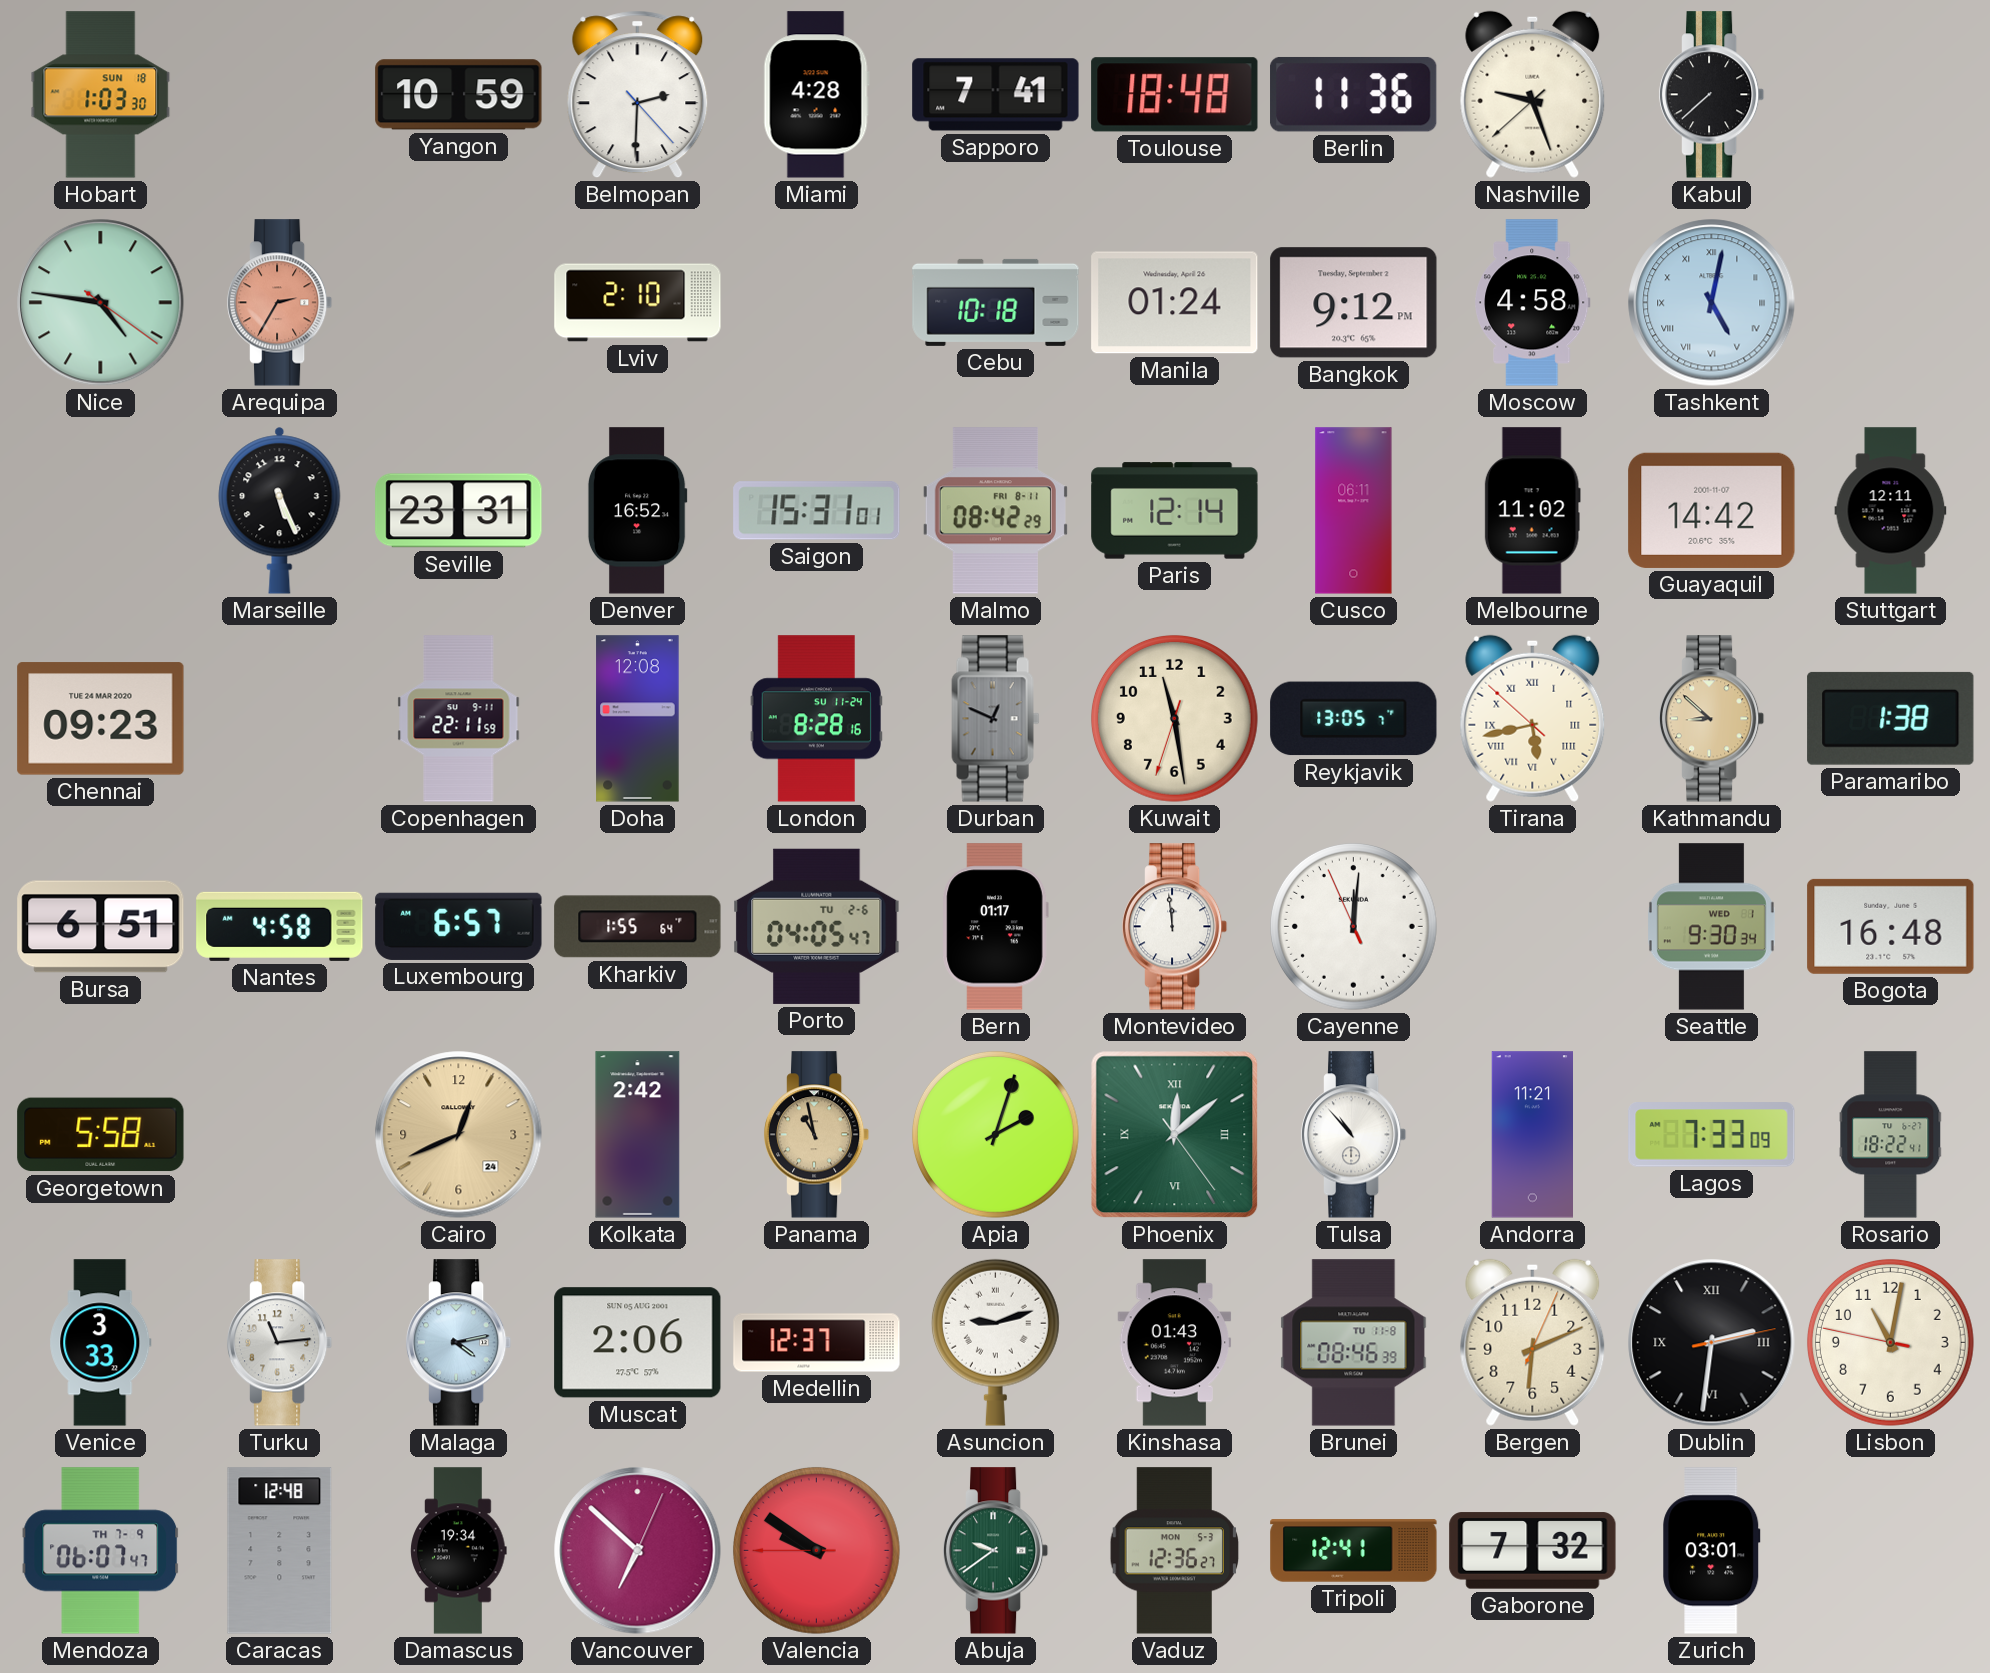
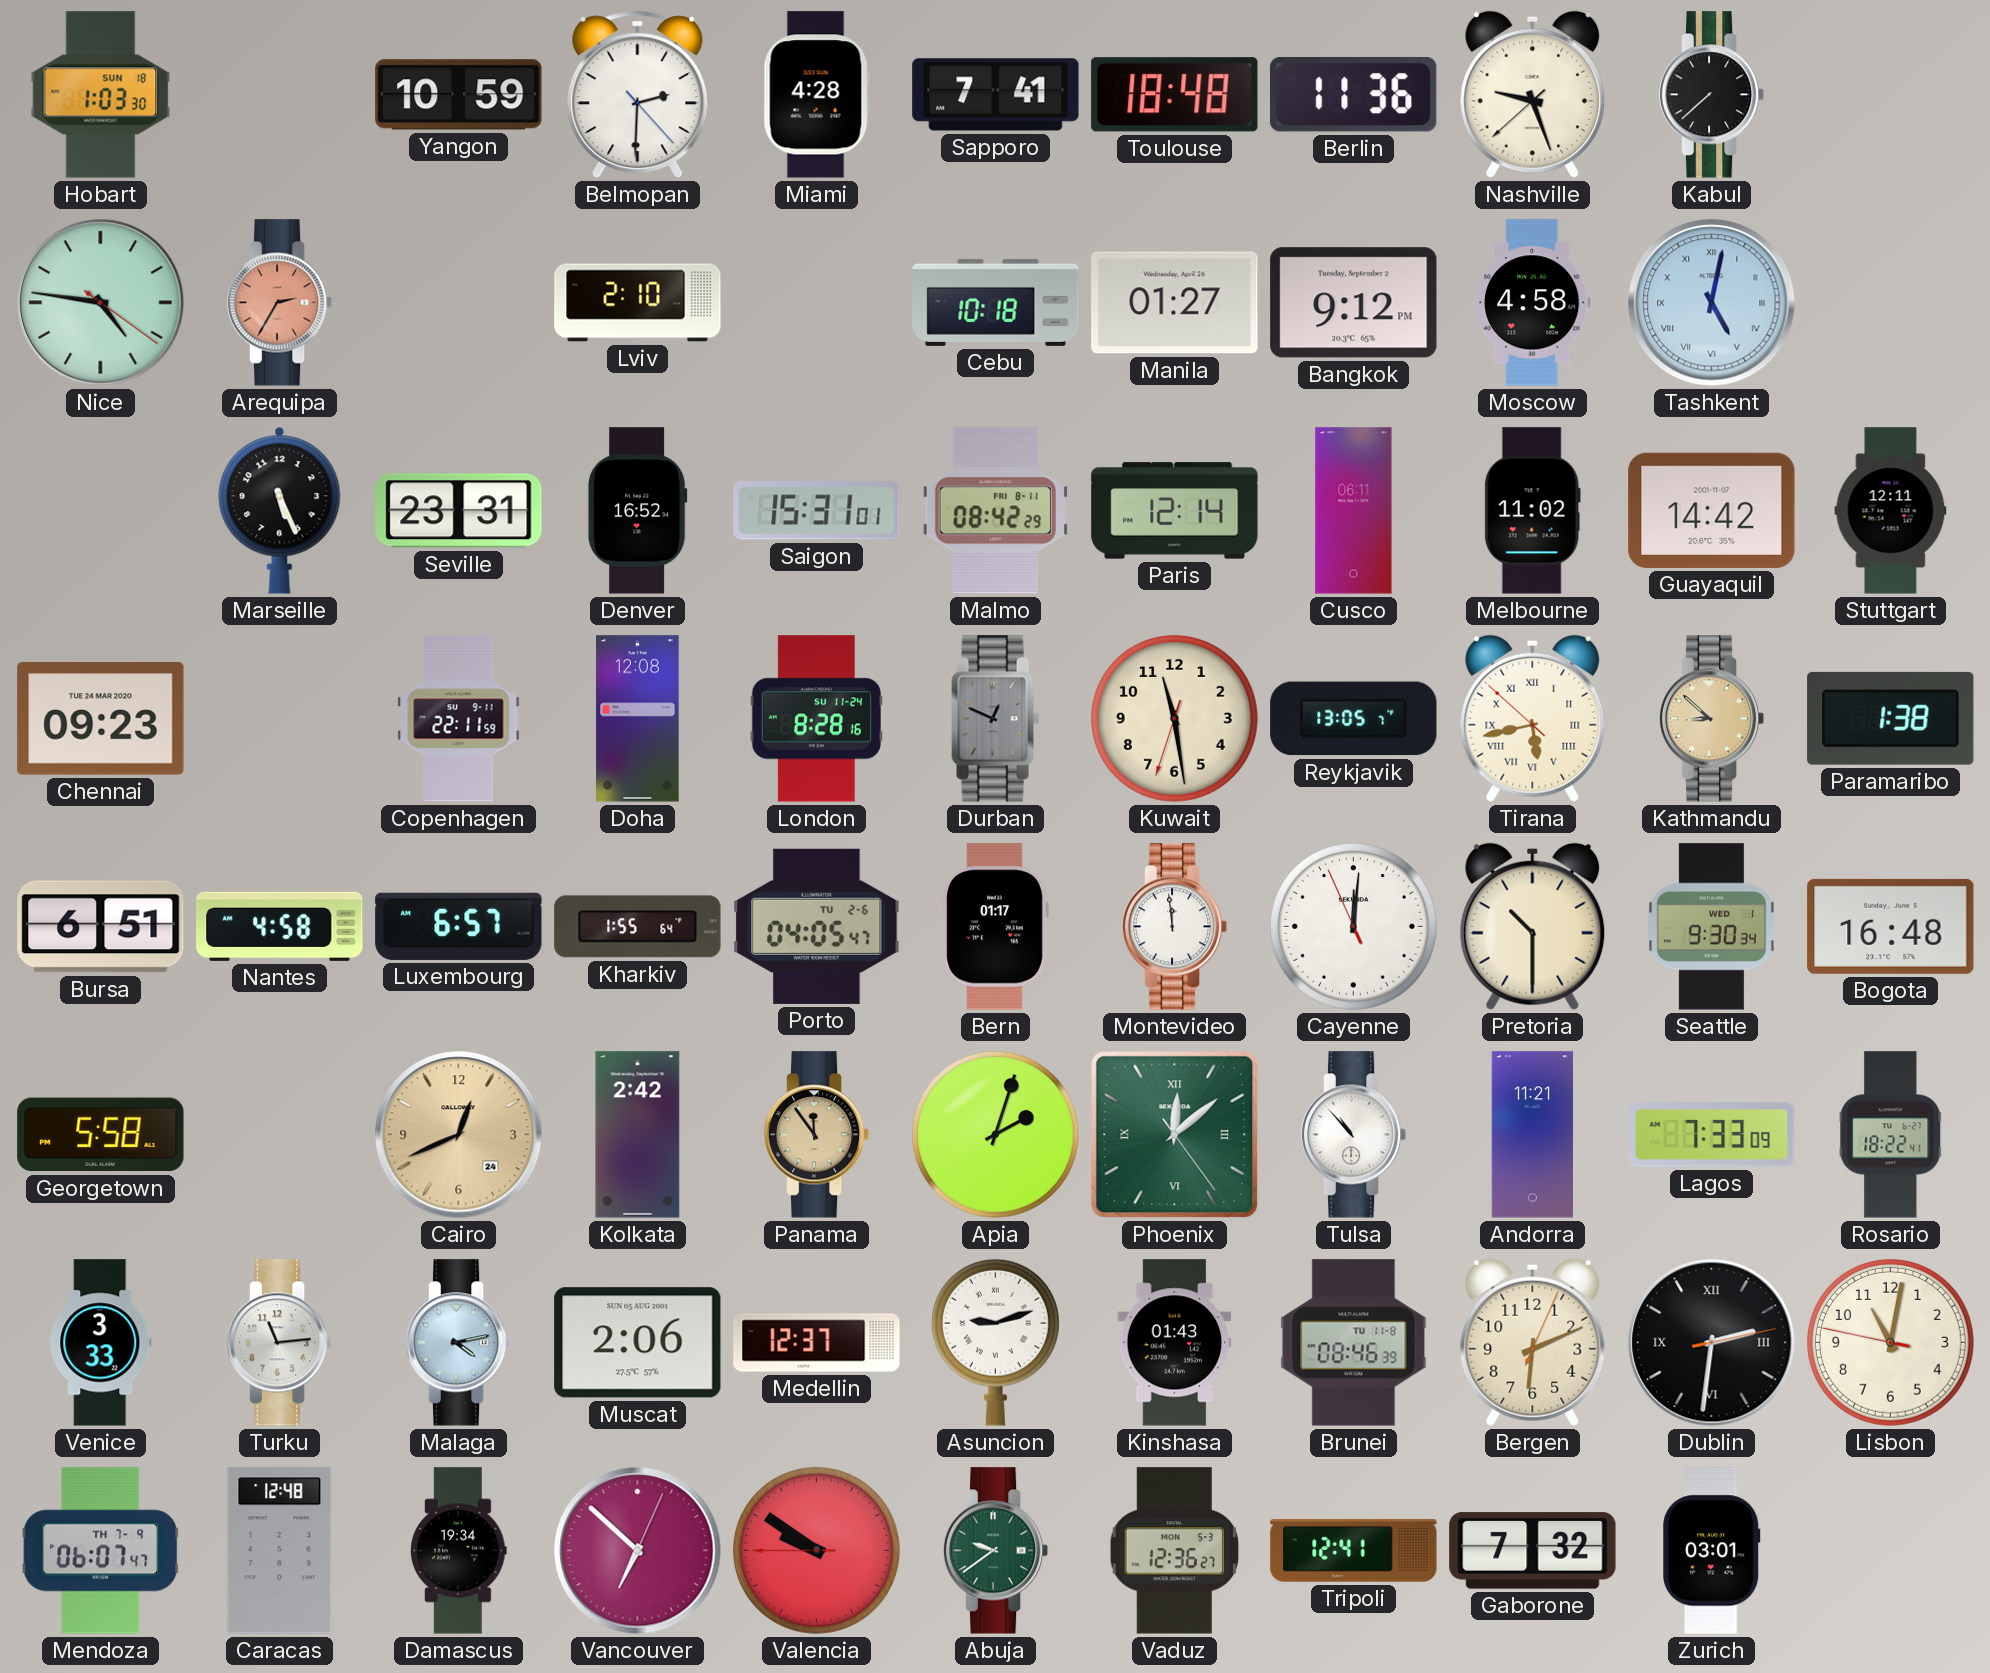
Manila: 01:24 -> 01:27 (1175, 303)
Pretoria: none -> 10:30 (1533, 926)
Panama: 10:58 -> 11:54 (817, 1135)
